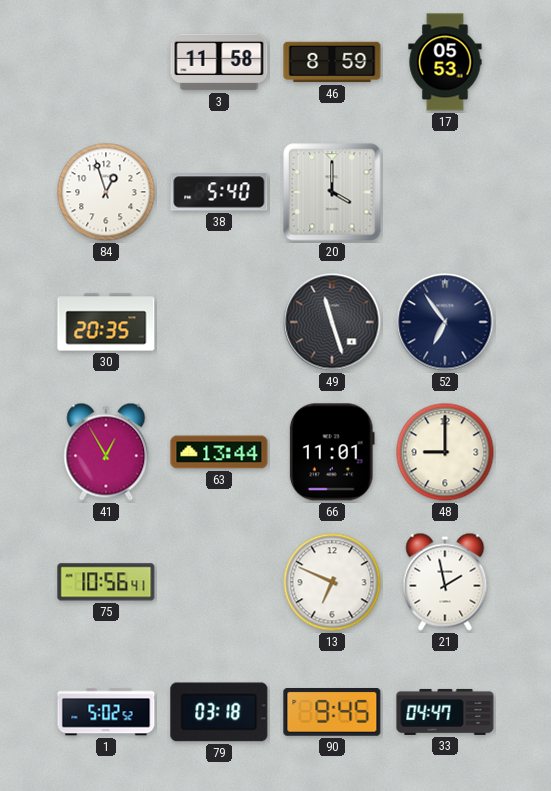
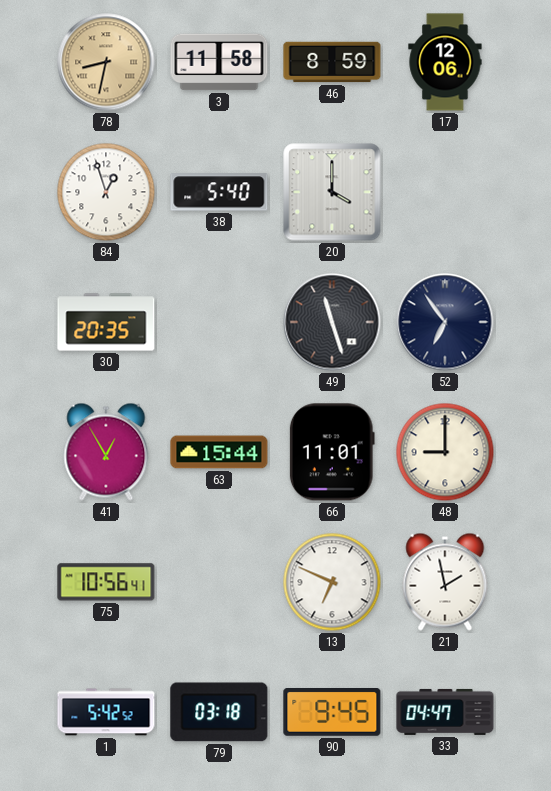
78: none -> 8:32 (106, 62)
17: 05:53 -> 12:06 (445, 62)
63: 13:44 -> 15:44 (219, 452)
1: 5:02 -> 5:42 (106, 712)
